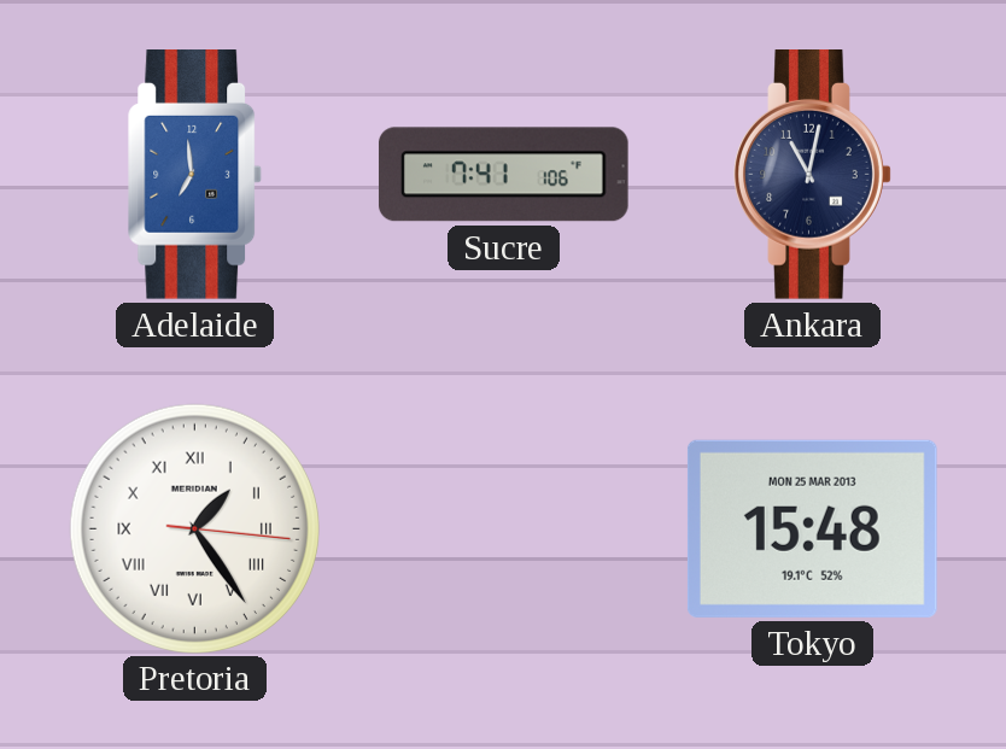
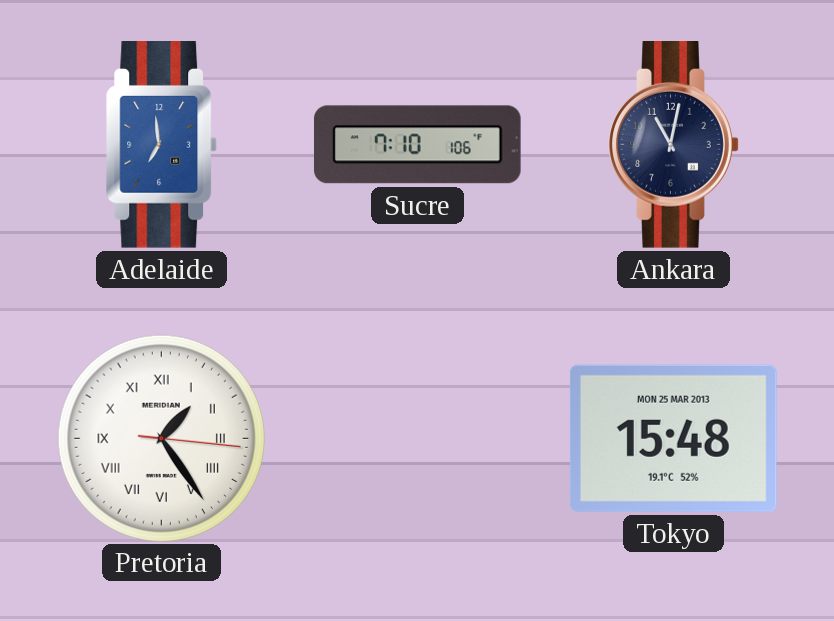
Sucre: 7:41 -> 7:10 (417, 145)
